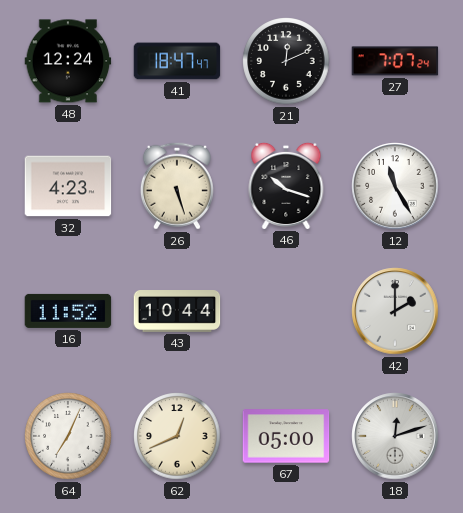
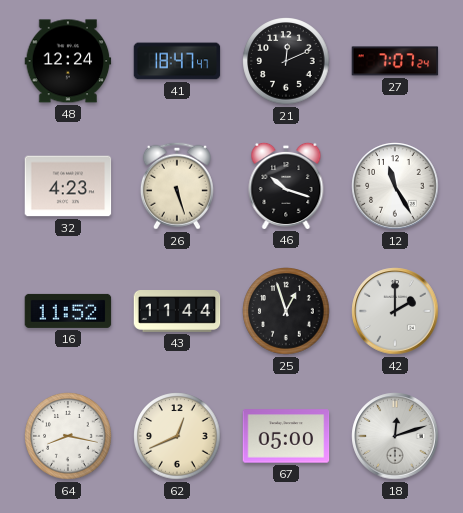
43: 10:44 -> 11:44 (177, 312)
25: none -> 12:57 (286, 311)
64: 7:04 -> 8:17 (68, 436)
